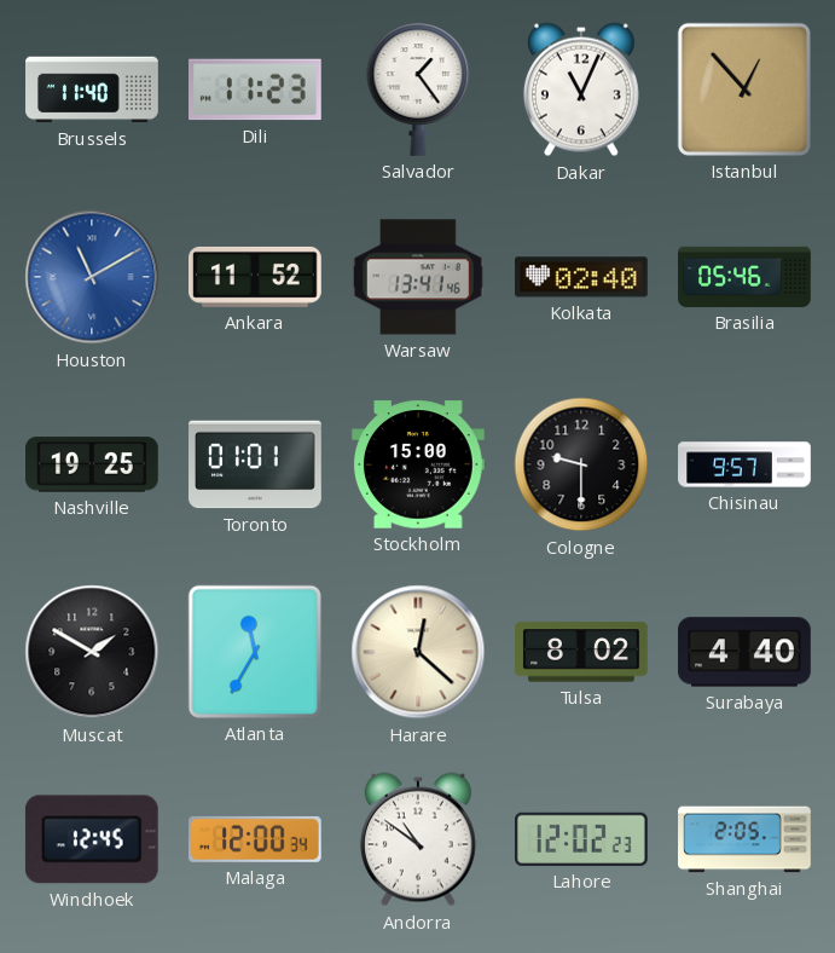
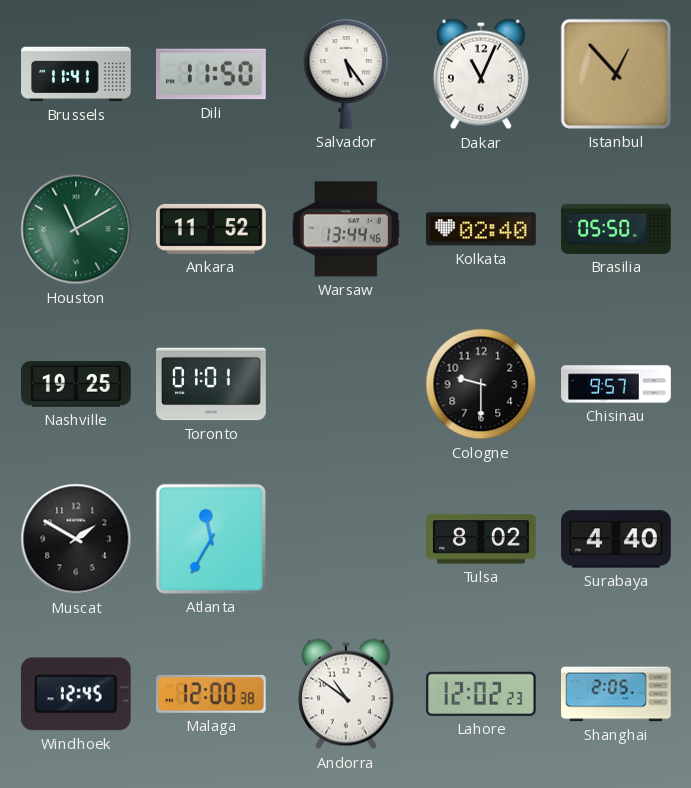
Brussels: 11:40 -> 11:41 (76, 74)
Dili: 11:23 -> 11:50 (212, 74)
Salvador: 1:24 -> 5:24 (346, 74)
Houston dial: blue -> green (76, 229)
Warsaw: 13:41 -> 13:44 (347, 229)
Brasilia: 05:46 -> 05:50 (616, 229)
Stockholm: 15:00 -> none (418, 464)
Harare: 12:22 -> none (418, 652)
Malaga: 12:00:34 -> 12:00:38 (212, 694)
